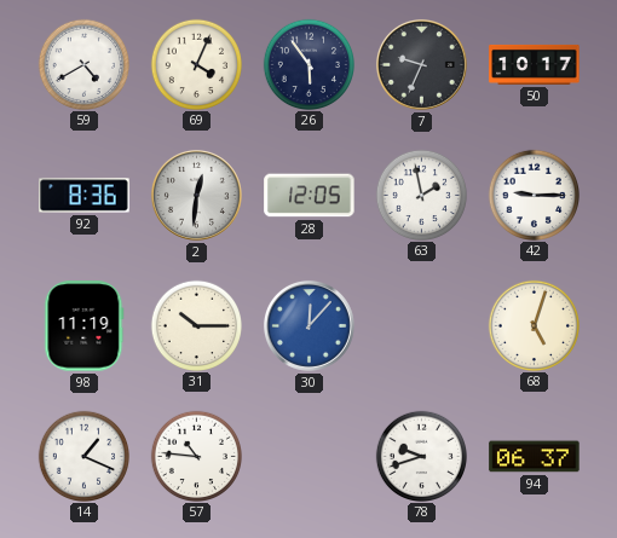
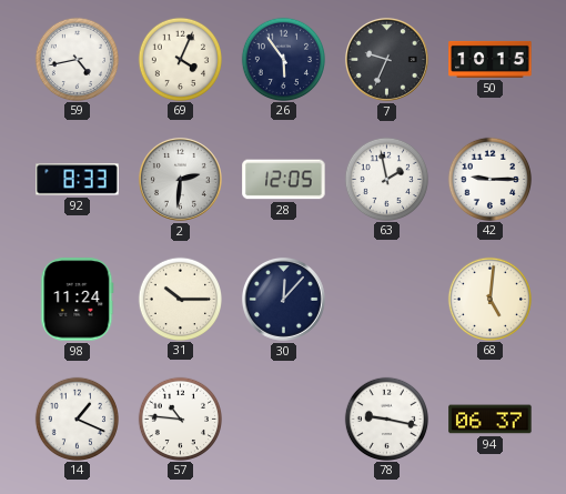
59: 4:40 -> 4:43 (77, 59)
50: 10:17 -> 10:15 (491, 59)
92: 8:36 -> 8:33 (78, 180)
2: 12:31 -> 2:31 (181, 180)
98: 11:19 -> 11:24 (78, 300)
30 dial: blue -> navy (284, 300)
68: 5:03 -> 5:01 (489, 299)
78: 9:42 -> 9:17 (386, 419)
